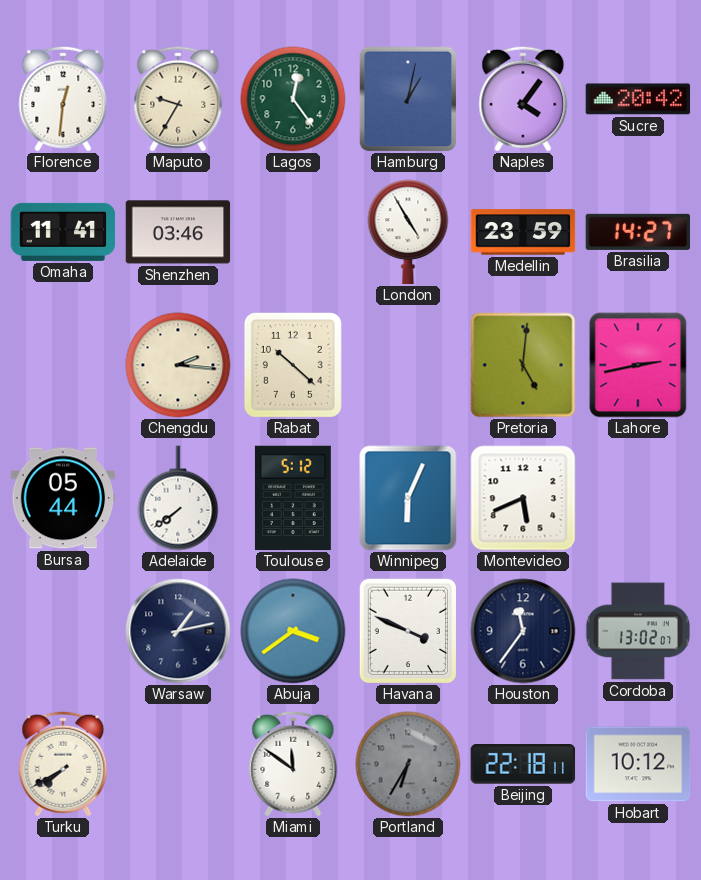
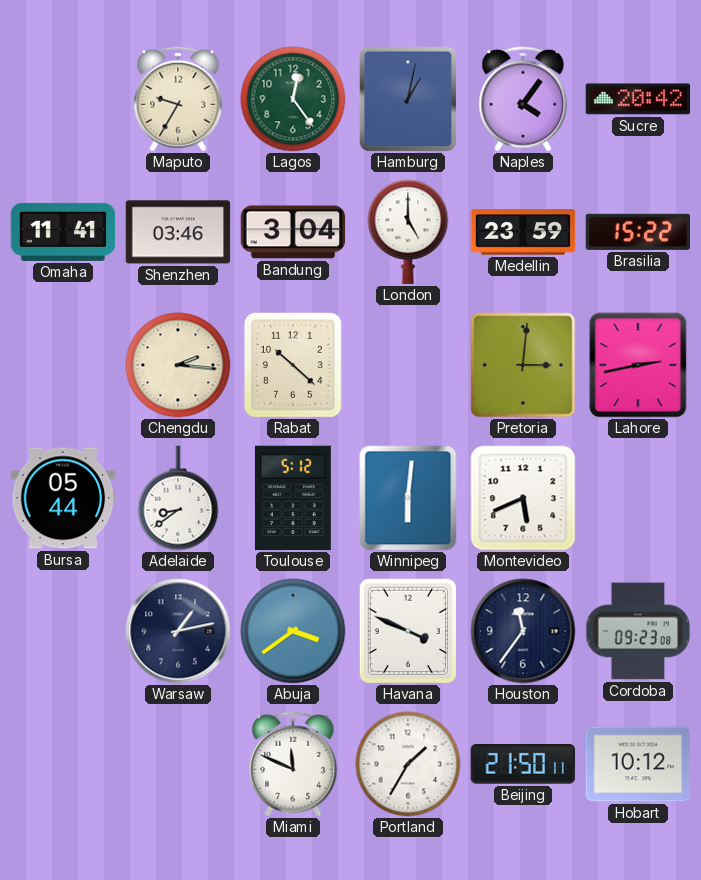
Florence: 12:31 -> none (63, 99)
Bandung: none -> 3:04 (293, 232)
London: 4:55 -> 5:00 (408, 232)
Brasilia: 14:27 -> 15:22 (638, 232)
Pretoria: 5:01 -> 3:01 (523, 365)
Adelaide: 7:39 -> 8:39 (178, 498)
Winnipeg: 6:04 -> 6:01 (408, 498)
Cordoba: 13:02 -> 09:23 (638, 631)
Turku: 7:40 -> none (63, 764)
Miami: 11:51 -> 11:49 (293, 764)
Portland: 6:35 -> 1:35 (408, 764)
Portland dial: grey -> white (408, 764)
Beijing: 22:18 -> 21:50 (523, 765)
